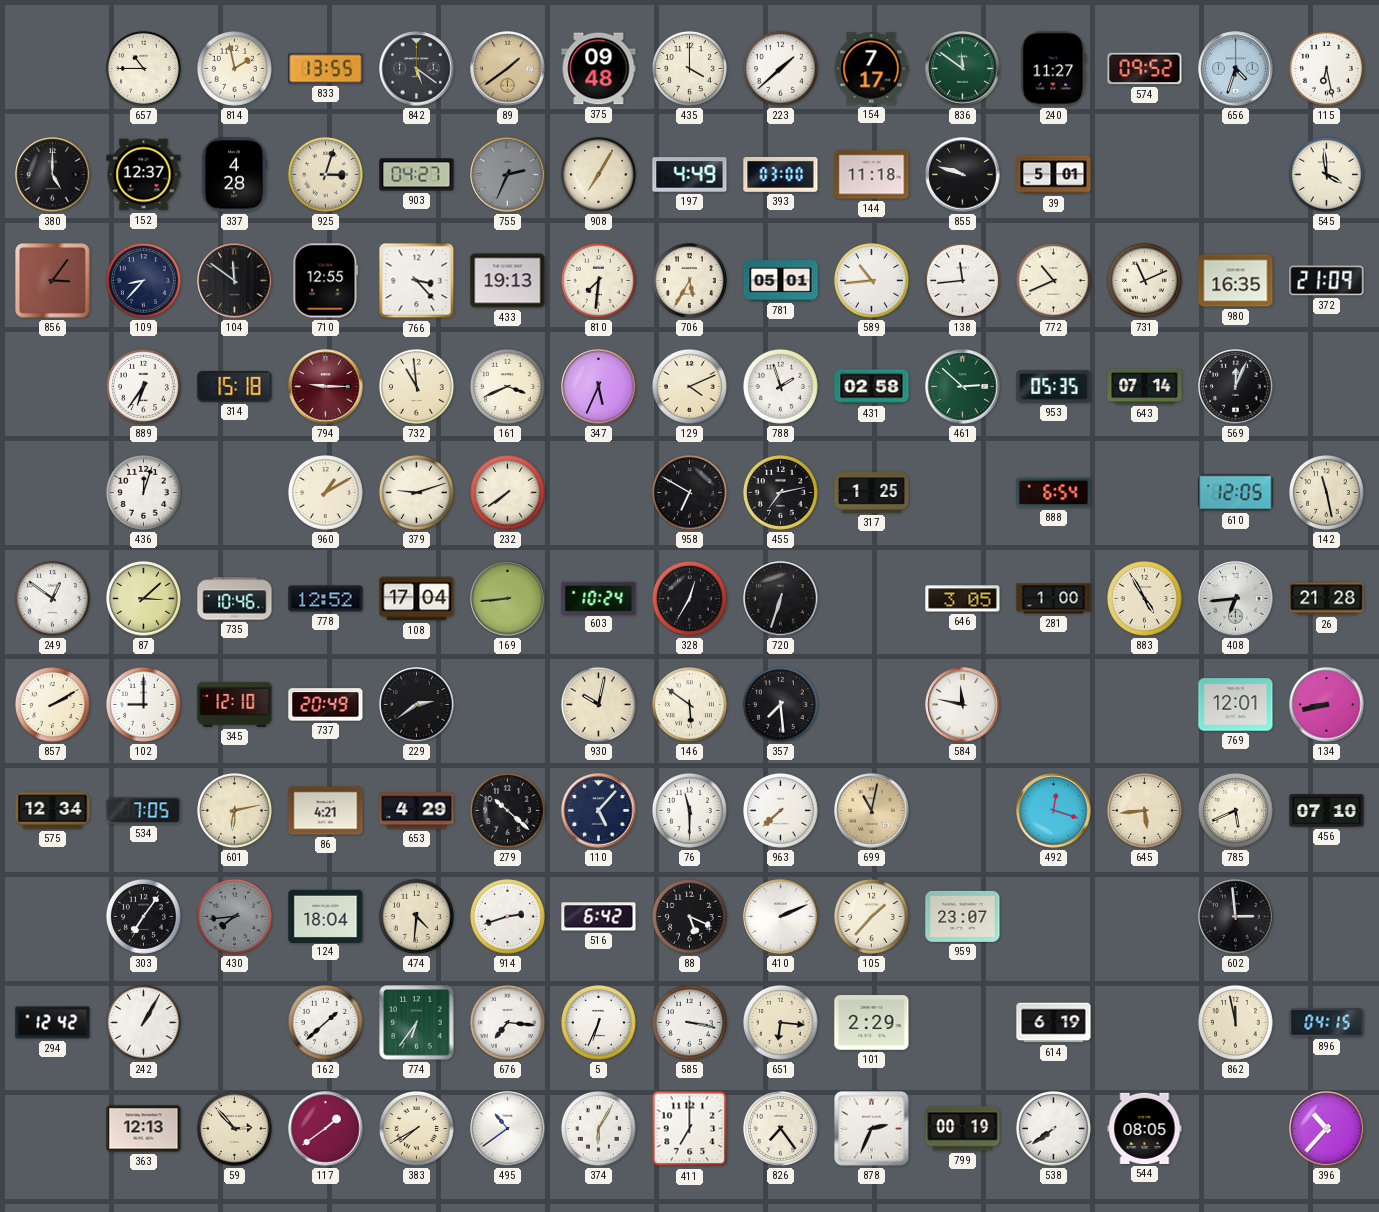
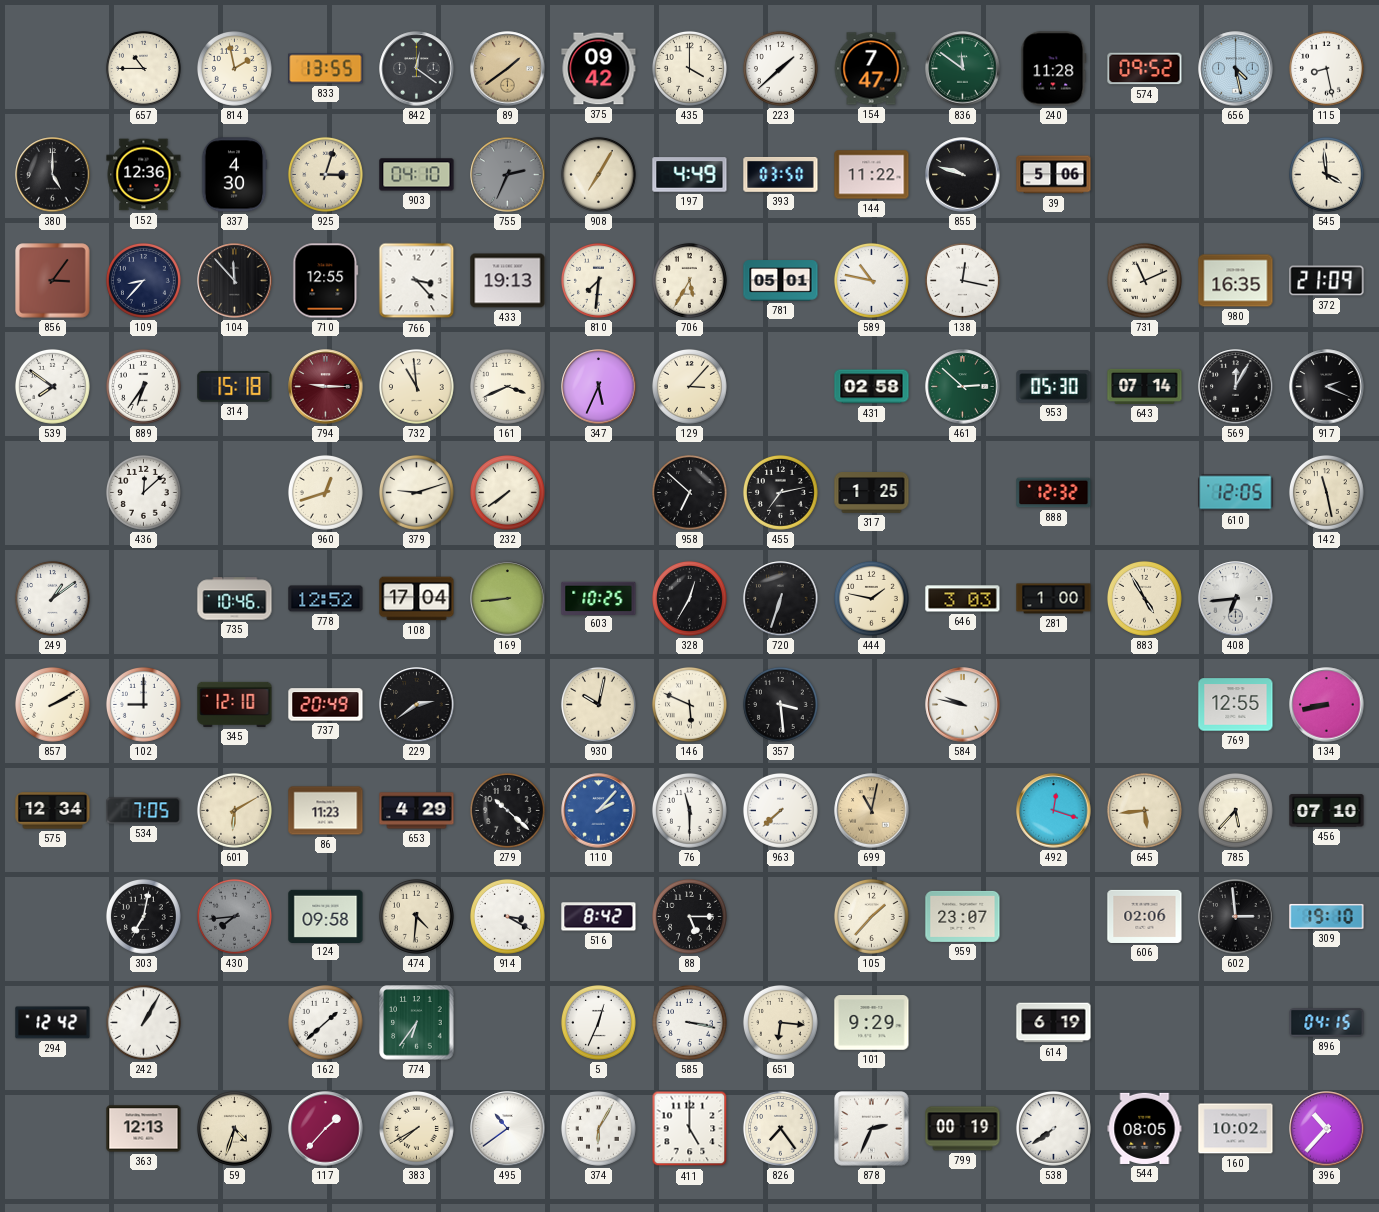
842: 5:21 -> 12:21 (417, 69)
375: 09:48 -> 09:42 (599, 69)
154: 7:17 -> 7:47 (871, 69)
240: 11:27 -> 11:28 (1054, 69)
656: 4:33 -> 4:28 (1236, 69)
115: 6:28 -> 8:28 (1326, 68)
152: 12:37 -> 12:36 (144, 175)
337: 4:28 -> 4:30 (234, 175)
903: 04:27 -> 04:10 (417, 175)
393: 03:00 -> 03:50 (781, 175)
144: 11:18 -> 11:22 (872, 175)
39: 5:01 -> 5:06 (1054, 175)
104: 11:51 -> 11:53 (235, 281)
589: 10:44 -> 10:47 (871, 280)
138: 11:44 -> 12:17 (962, 280)
772: 10:41 -> none (1053, 280)
539: none -> 7:51 (52, 386)
129: 4:11 -> 3:07 (689, 386)
788: 1:57 -> none (780, 386)
953: 05:35 -> 05:30 (1054, 387)
569: 12:04 -> 12:05 (1236, 387)
917: none -> 2:19 (1327, 387)
436: 12:03 -> 12:08 (143, 492)
960: 1:10 -> 12:42 (325, 492)
958: 6:50 -> 6:52 (689, 492)
888: 6:54 -> 12:32 (1054, 493)
249: 12:51 -> 1:09 (52, 598)
87: 3:08 -> none (143, 598)
603: 10:24 -> 10:25 (599, 598)
444: none -> 1:47 (871, 598)
646: 3:05 -> 3:03 (963, 599)
26: 21:28 -> none (1327, 599)
146: 5:51 -> 5:49 (689, 704)
357: 7:29 -> 3:29 (780, 704)
584: 11:47 -> 9:47 (963, 705)
769: 12:01 -> 12:55 (1236, 705)
601: 6:13 -> 6:10 (234, 810)
86: 4:21 -> 11:23 (326, 811)
110: 5:07 -> 2:07 (599, 811)
110 dial: navy -> blue (599, 811)
785: 5:41 -> 5:37 (1235, 810)
303: 7:06 -> 7:02 (143, 916)
124: 18:04 -> 09:58 (326, 916)
914: 2:42 -> 3:20 (507, 916)
516: 6:42 -> 8:42 (599, 917)
88: 5:19 -> 5:15 (689, 916)
410: 2:11 -> none (781, 917)
606: none -> 02:06 (1145, 916)
309: none -> 19:10 (1327, 916)
676: 7:16 -> none (507, 1022)
5: 6:34 -> 12:34 (598, 1022)
101: 2:29 -> 9:29 (872, 1023)
862: 11:58 -> none (1235, 1022)
59: 2:53 -> 4:33 (234, 1128)
117: 1:39 -> 1:37 (326, 1129)
411: 7:00 -> 5:00 (690, 1129)
160: none -> 10:02 (1236, 1129)
